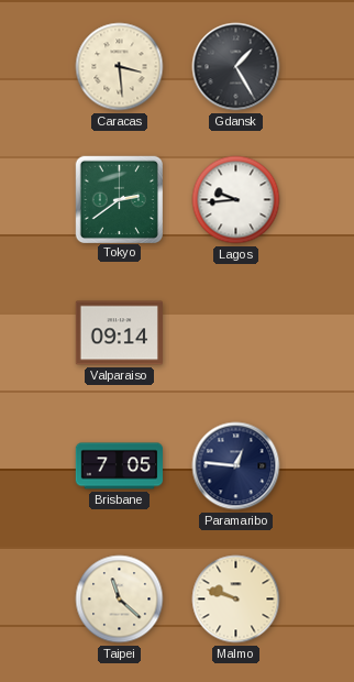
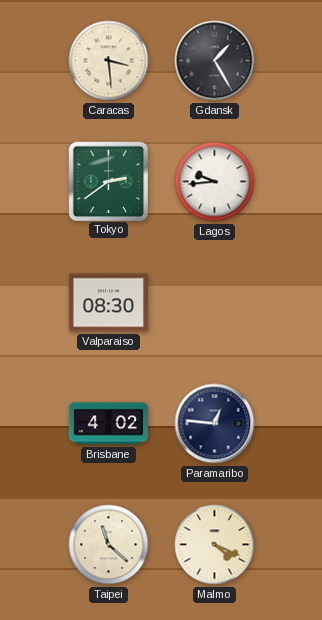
Valparaiso: 09:14 -> 08:30 (108, 303)
Brisbane: 7:05 -> 4:02 (109, 424)
Malmo: 9:48 -> 4:19 (215, 545)
